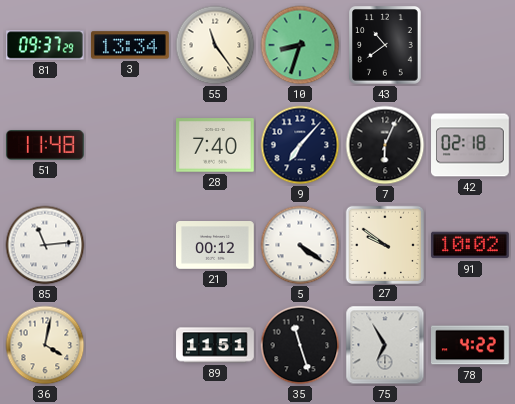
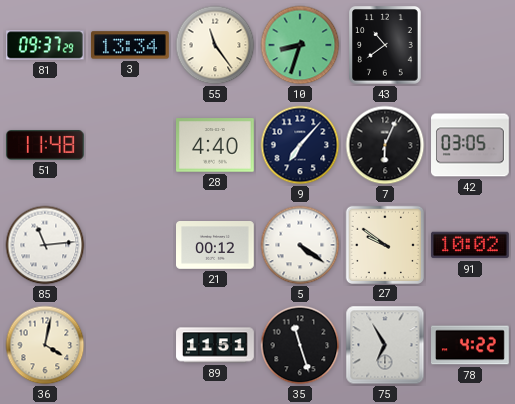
28: 7:40 -> 4:40 (216, 145)
42: 02:18 -> 03:05 (471, 145)
